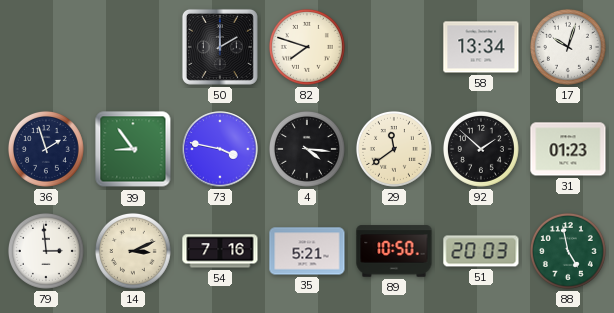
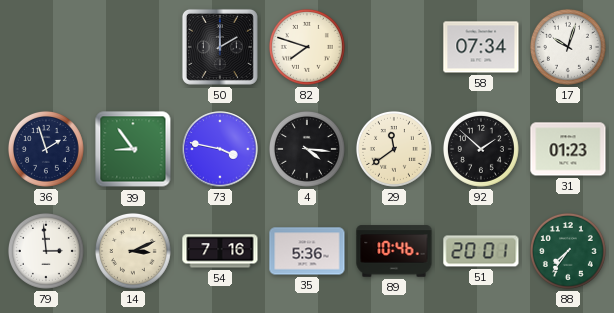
58: 13:34 -> 07:34 (481, 47)
35: 5:21 -> 5:36 (307, 251)
89: 10:50 -> 10:46 (394, 251)
51: 20:03 -> 20:01 (481, 251)
88: 4:58 -> 7:36 (568, 251)
